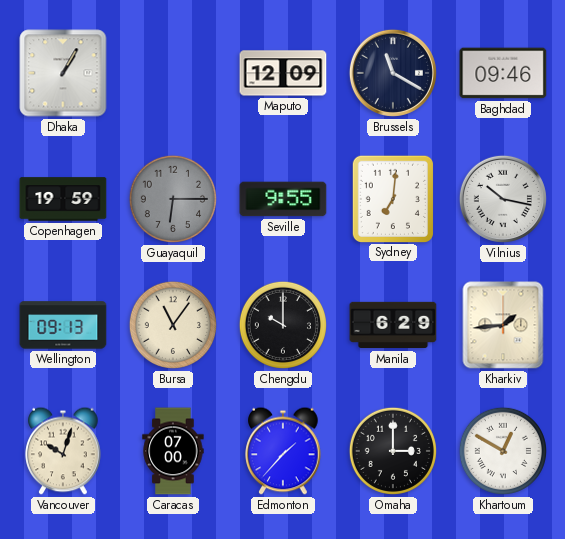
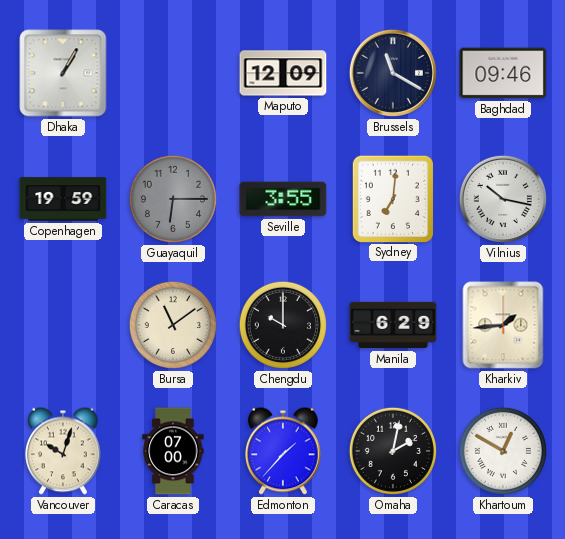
Seville: 9:55 -> 3:55 (283, 199)
Wellington: 09:13 -> none (63, 325)
Bursa: 11:06 -> 11:09 (173, 325)
Omaha: 3:00 -> 2:02 (393, 451)
